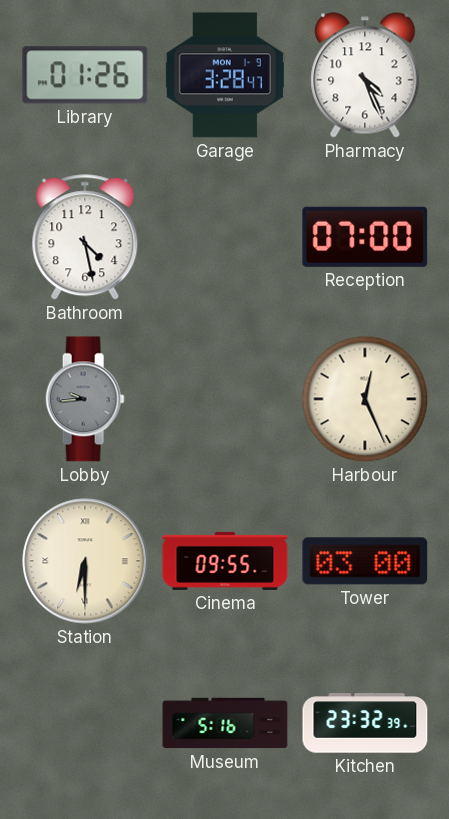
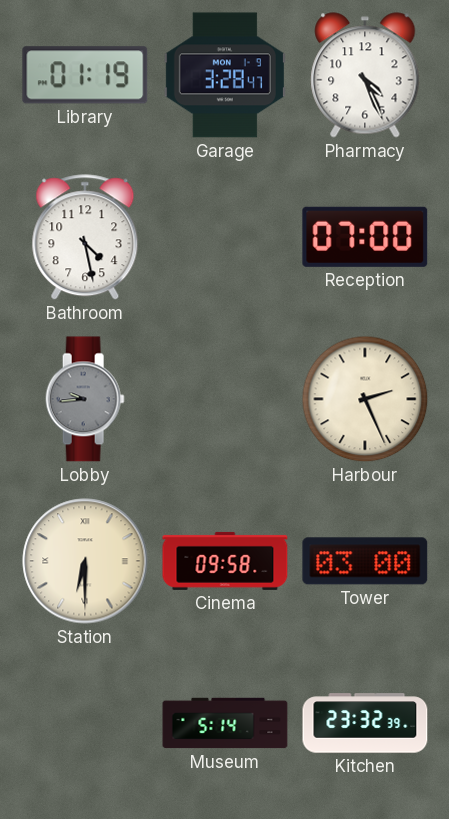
Library: 01:26 -> 01:19 (85, 75)
Harbour: 12:26 -> 2:26 (365, 399)
Cinema: 09:55 -> 09:58 (225, 561)
Museum: 5:16 -> 5:14 (225, 723)
